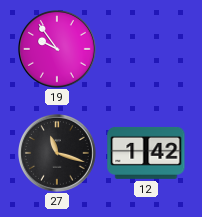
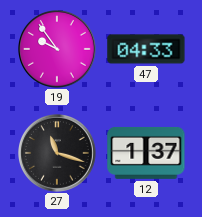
47: none -> 04:33 (146, 49)
12: 1:42 -> 1:37 (146, 153)
